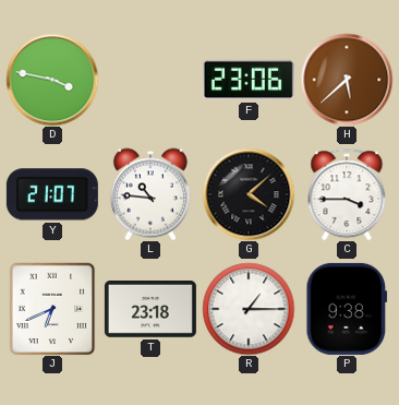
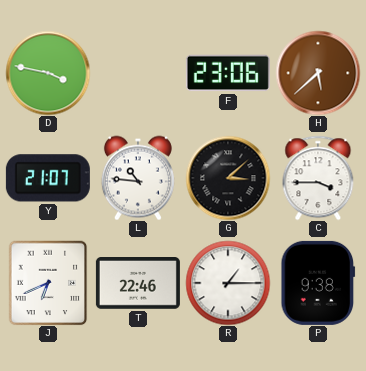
G: 4:08 -> 3:08 (228, 178)
T: 23:18 -> 22:46 (138, 284)
